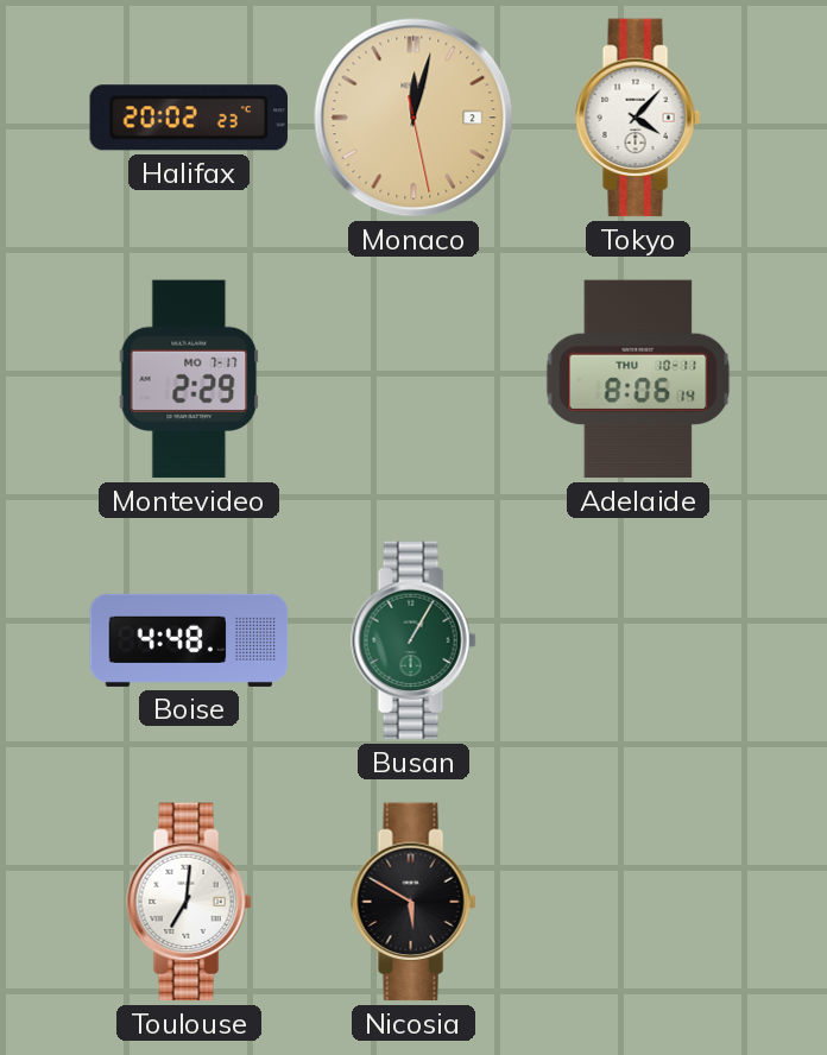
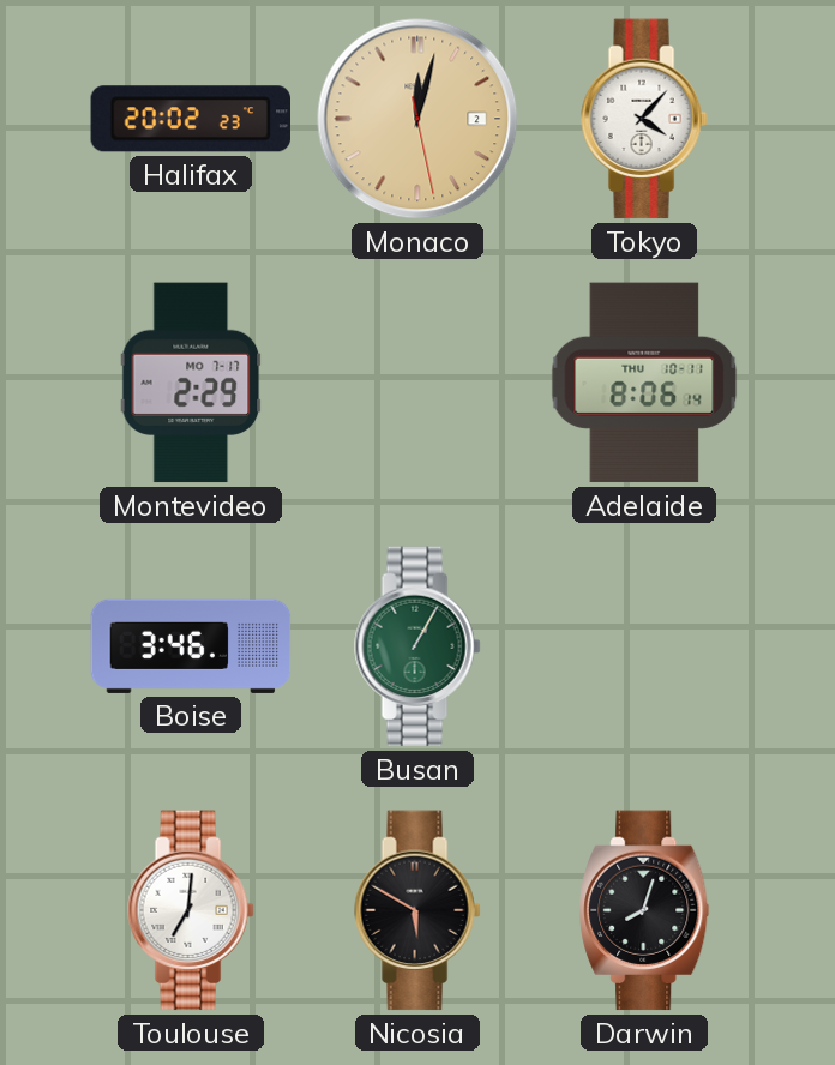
Boise: 4:48 -> 3:46 (191, 646)
Darwin: none -> 8:03 (644, 910)
